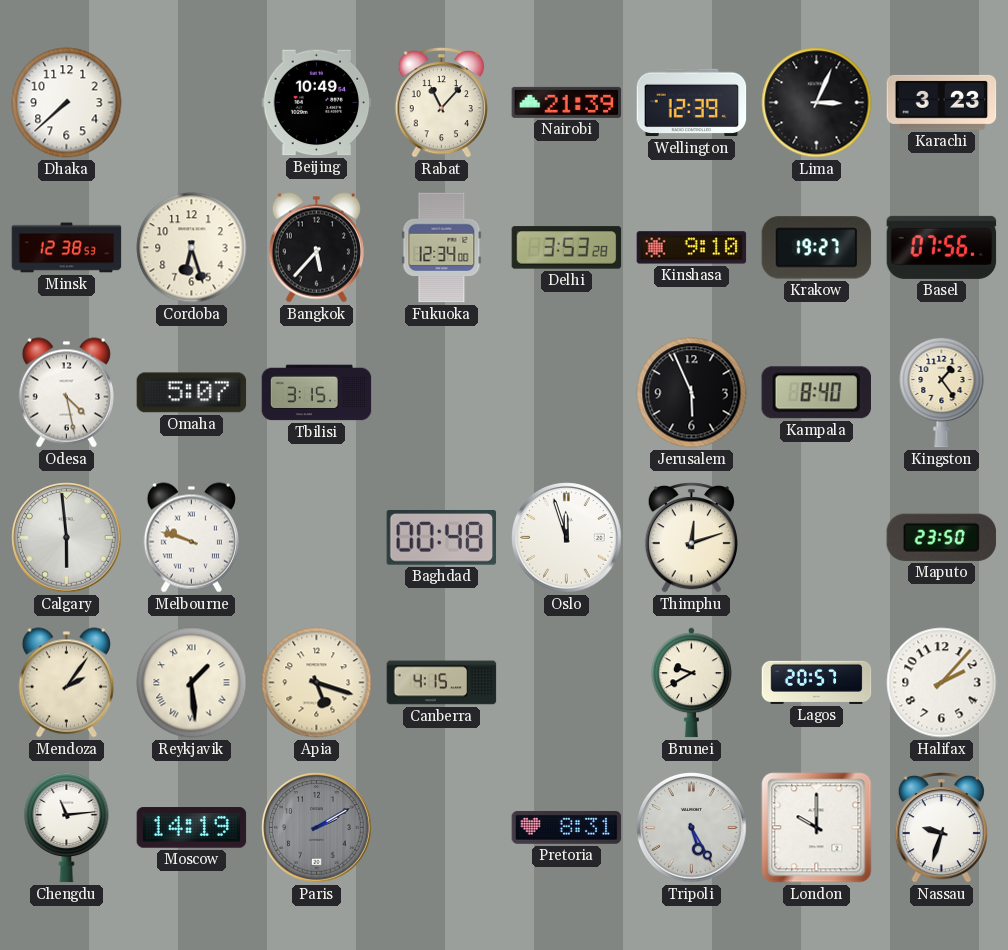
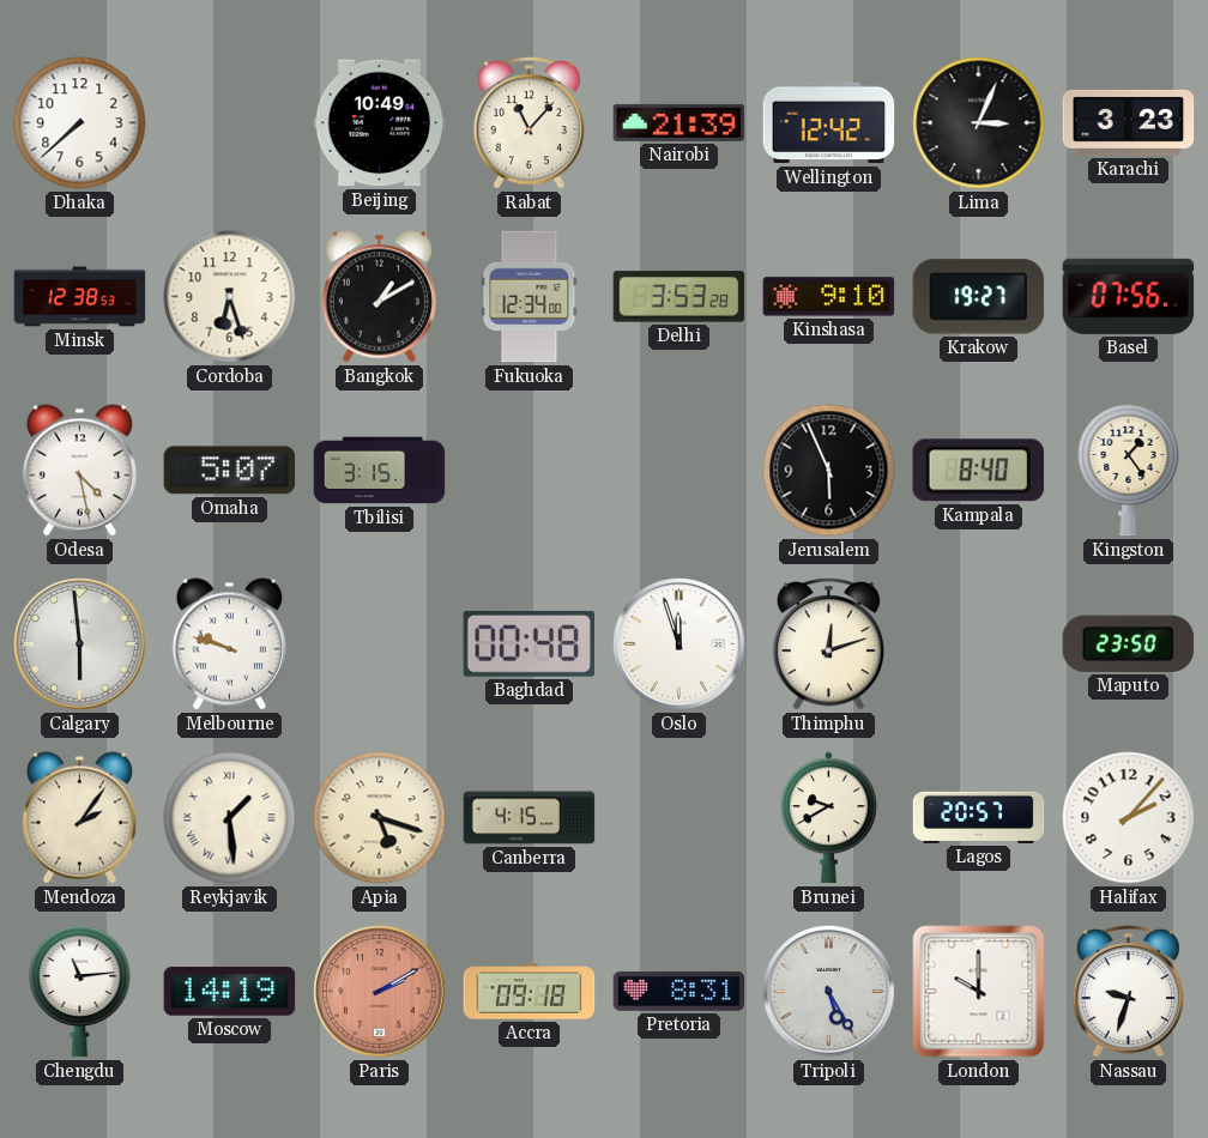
Wellington: 12:39 -> 12:42 (829, 123)
Bangkok: 5:37 -> 1:10 (379, 297)
Paris dial: grey -> salmon (380, 992)
Accra: none -> 09:18 (530, 992)
